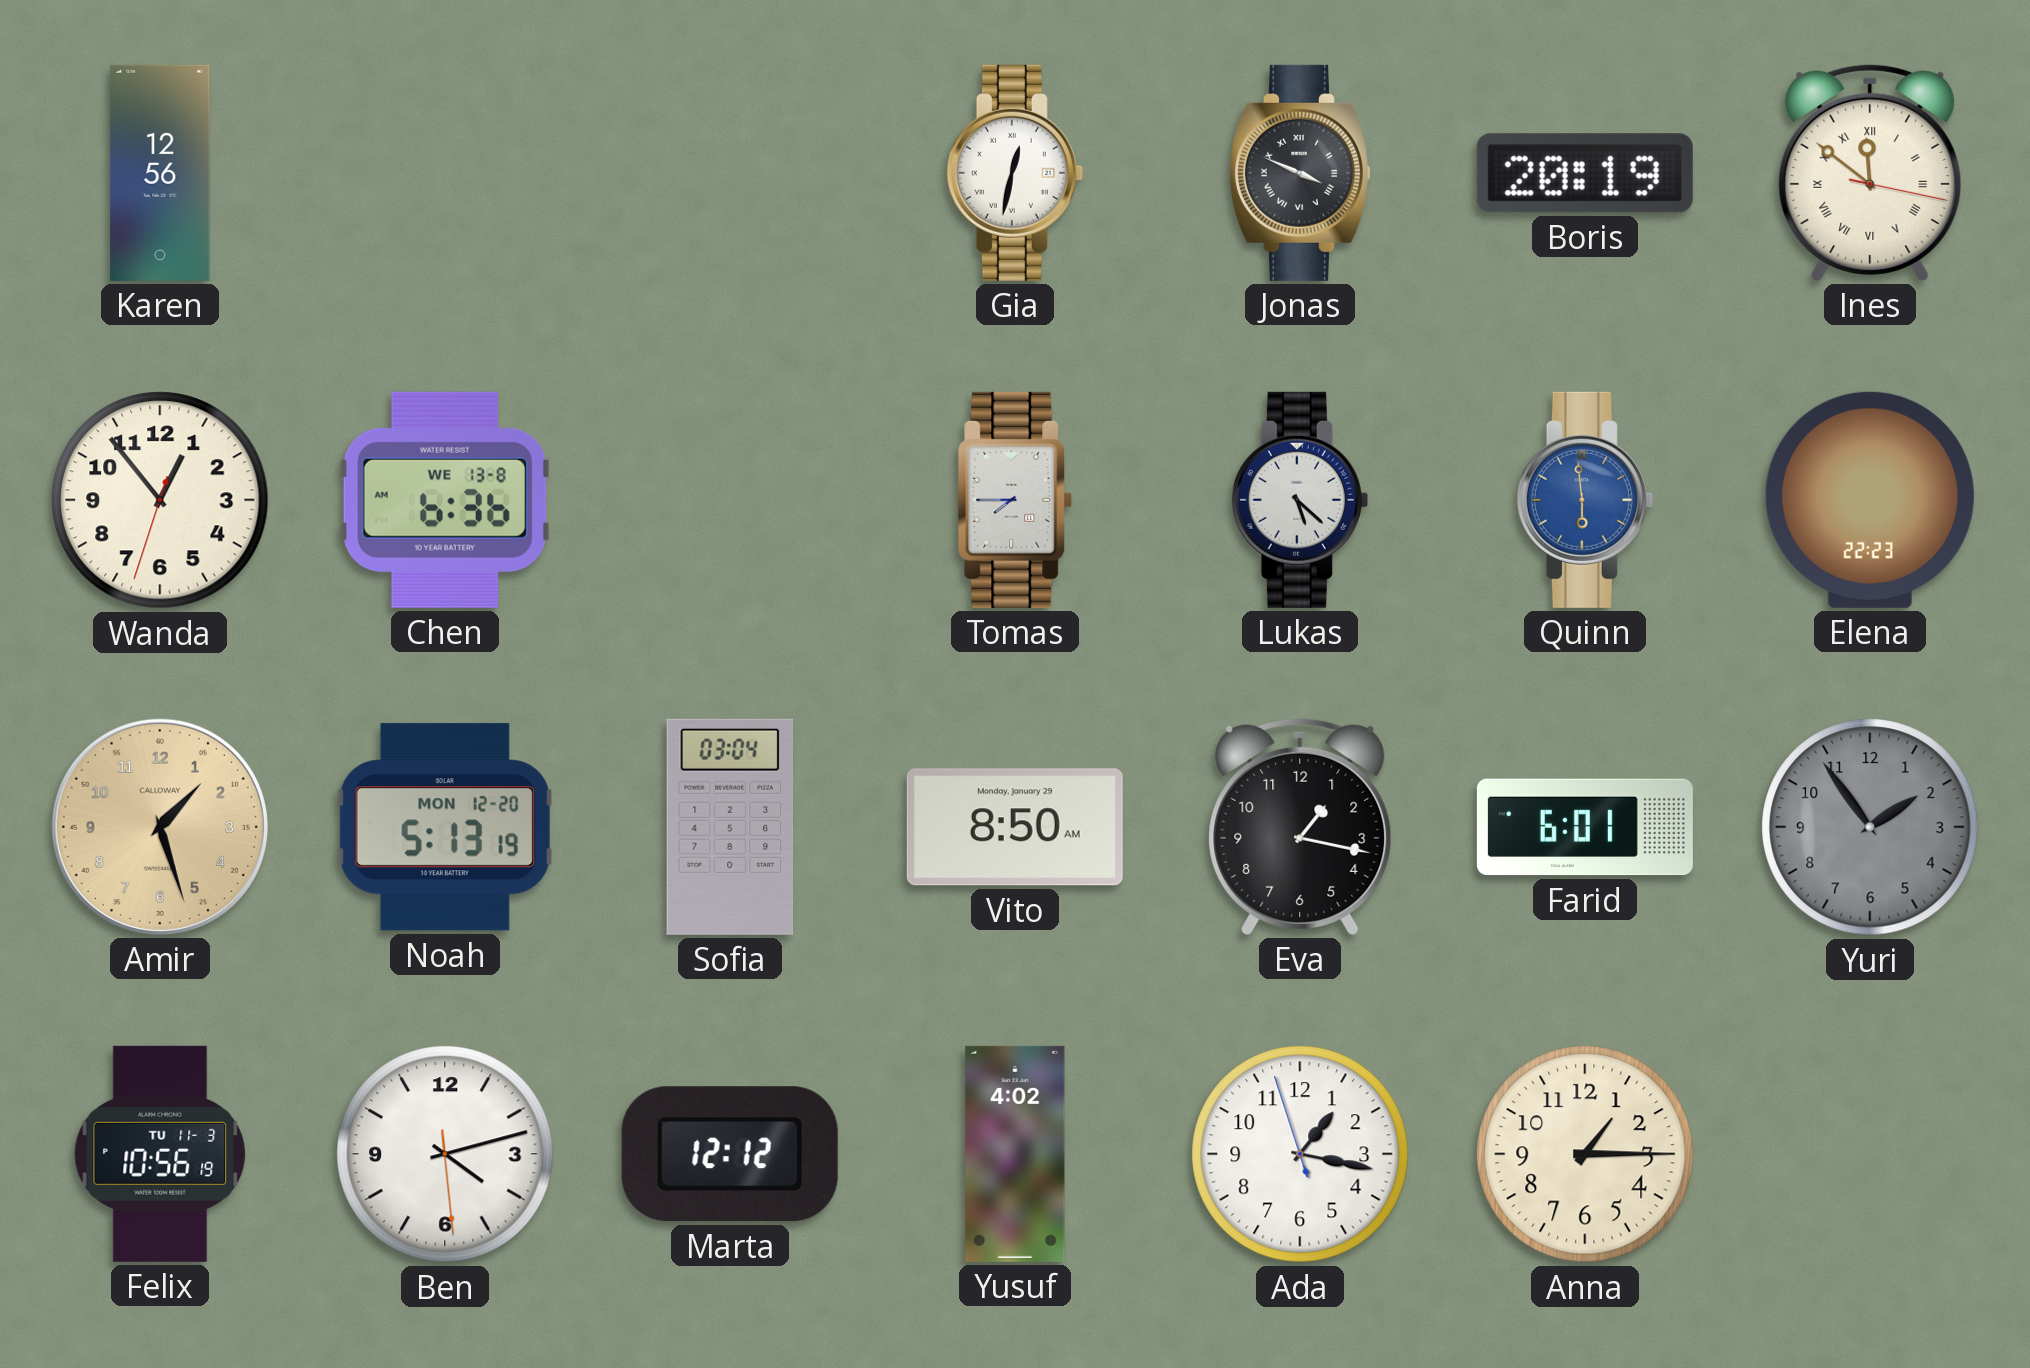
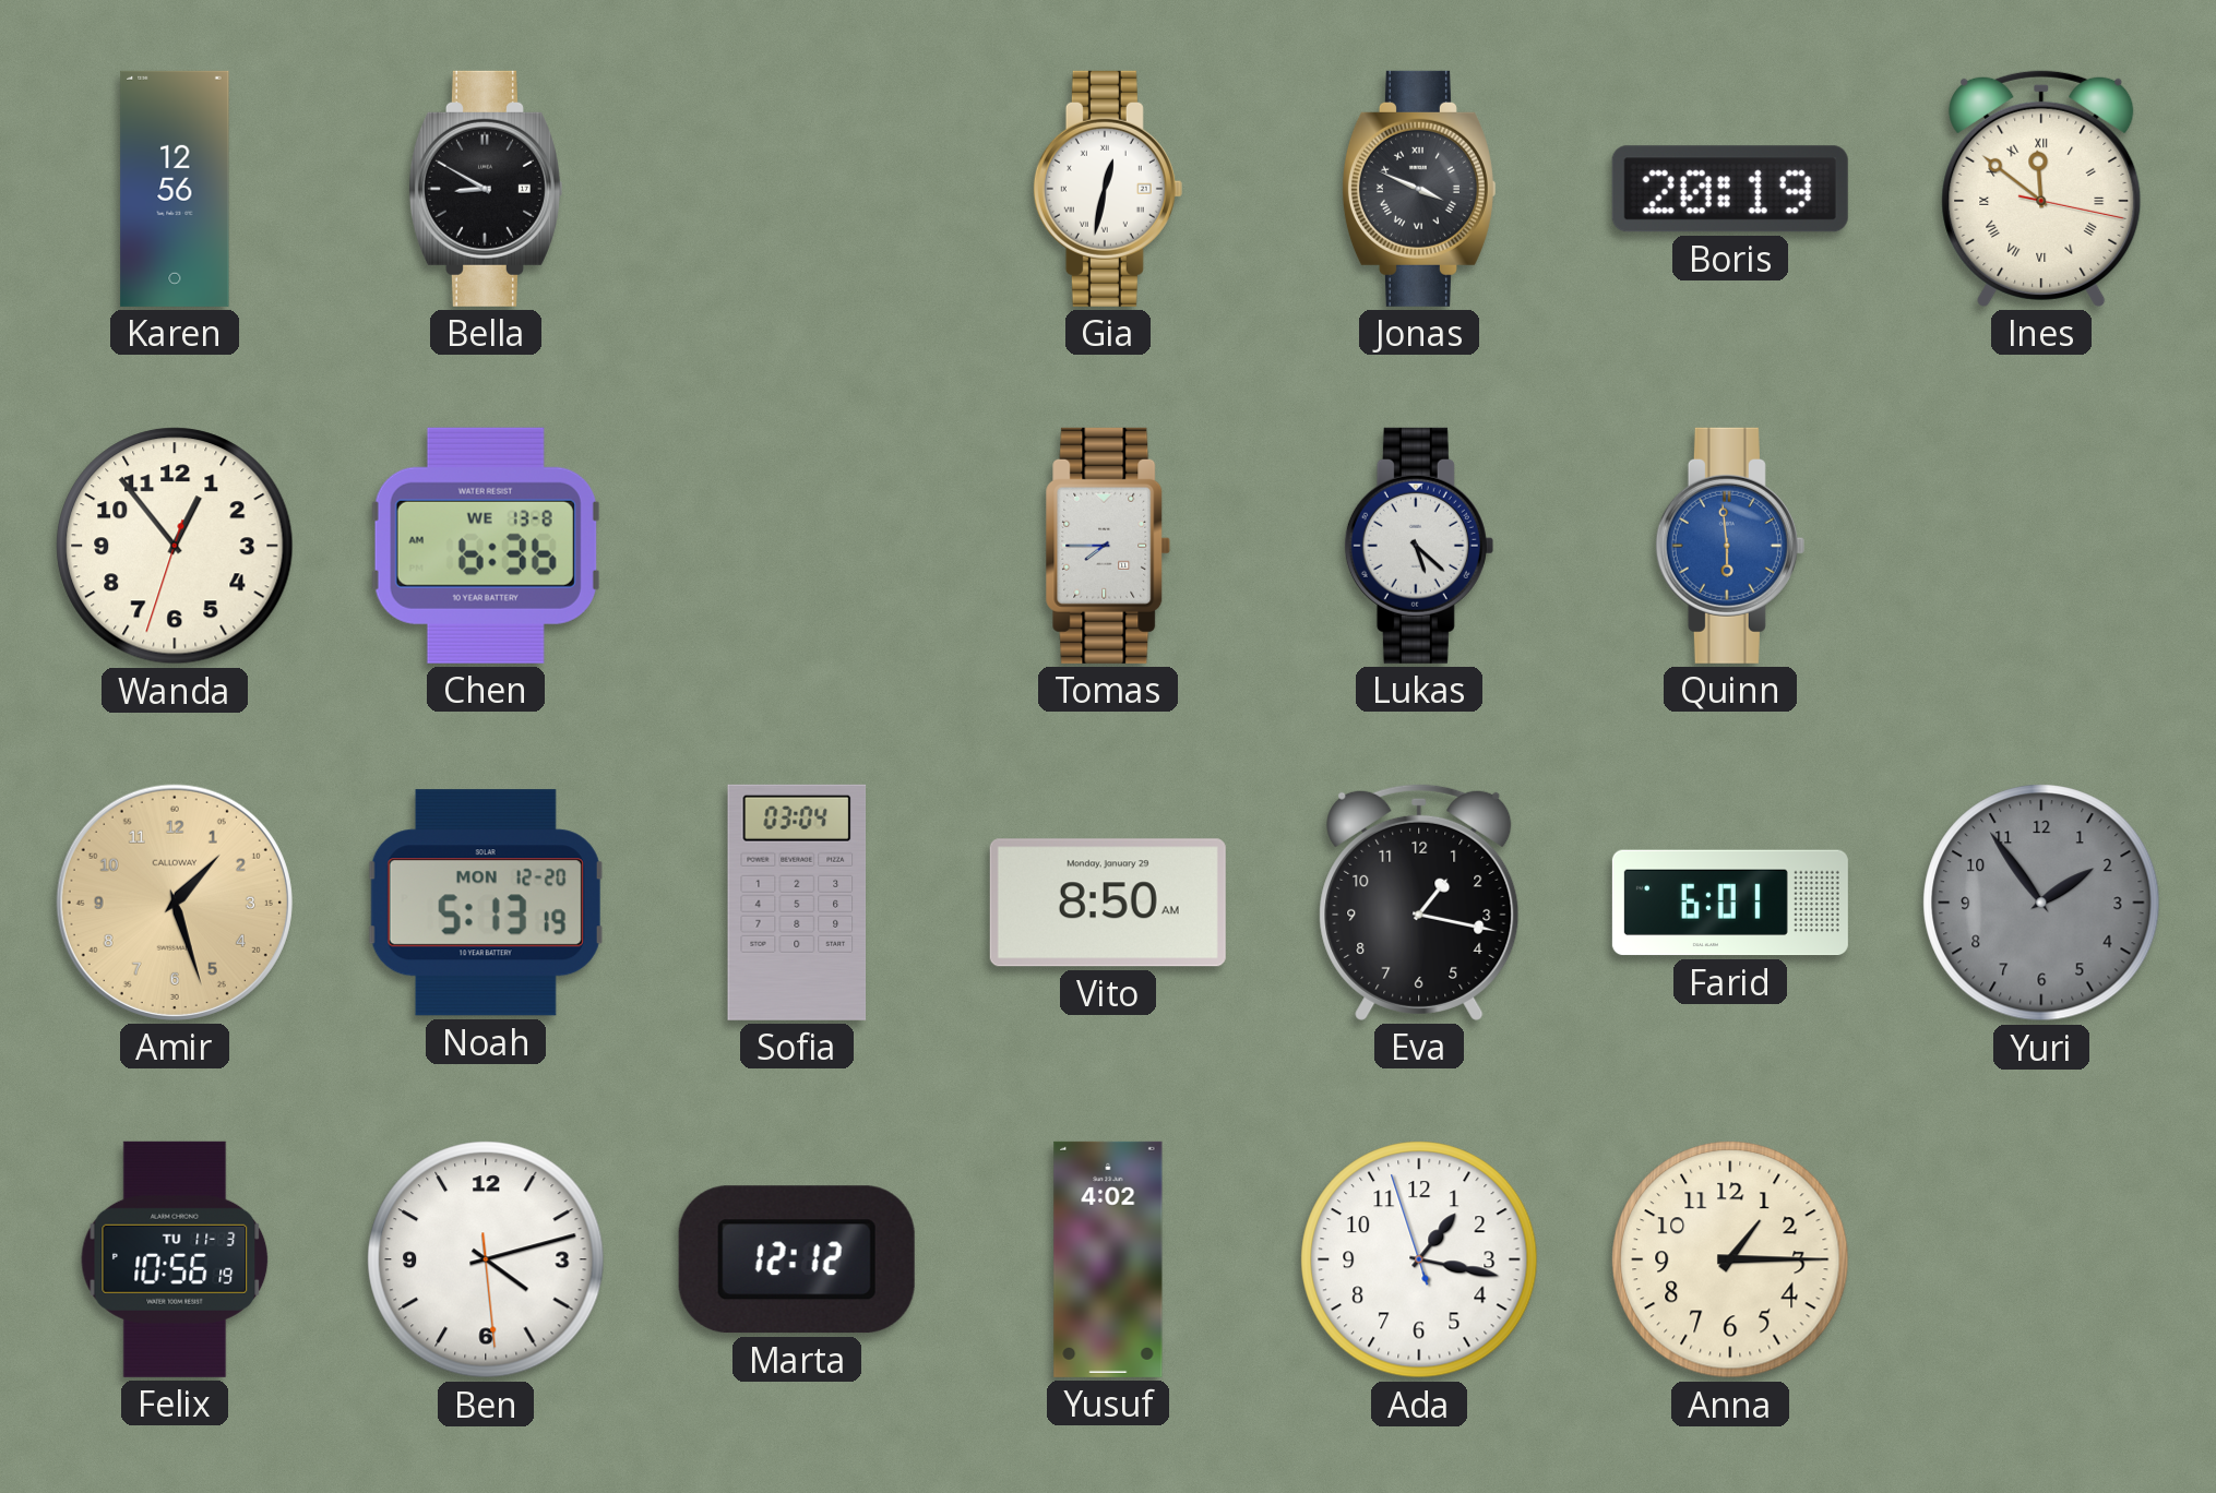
Bella: none -> 8:50 (485, 189)
Elena: 22:23 -> none (1870, 500)
